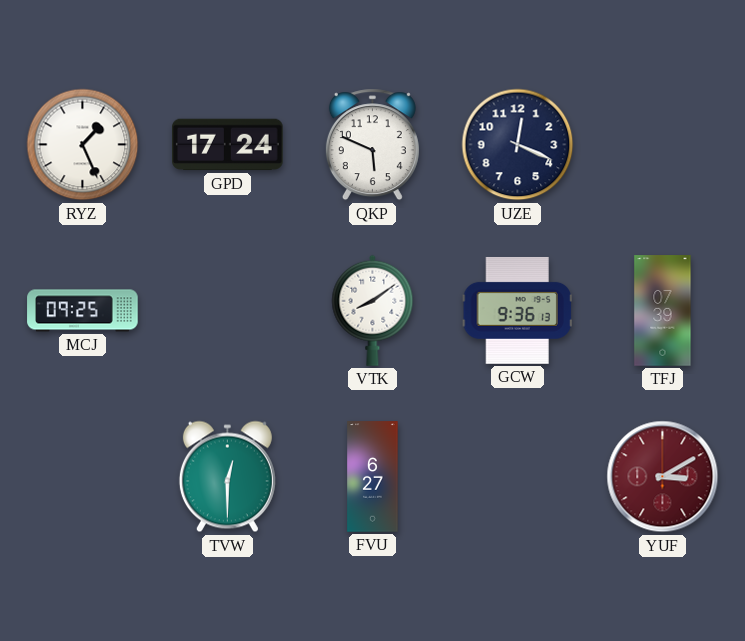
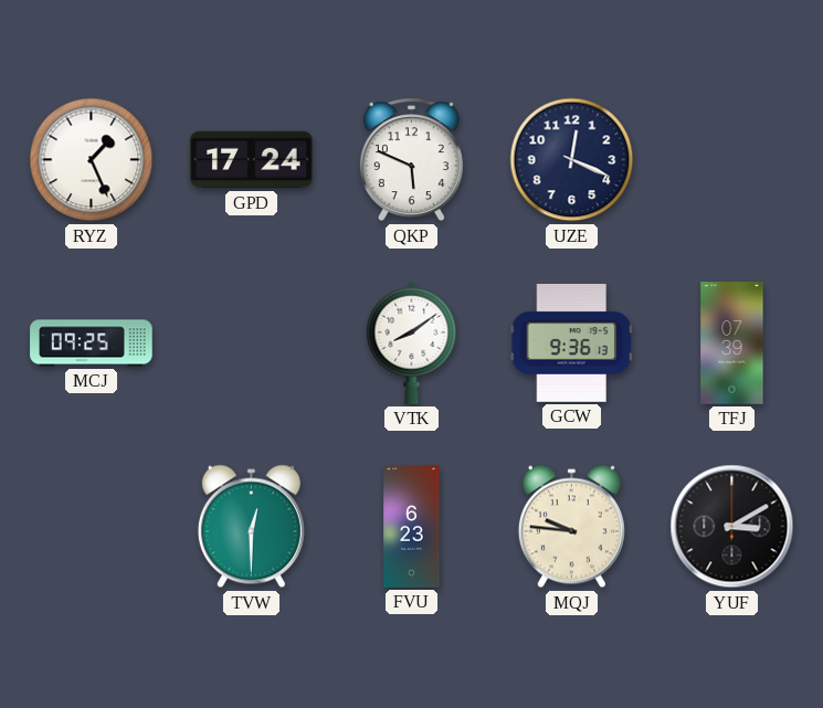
FVU: 6:27 -> 6:23 (412, 527)
MQJ: none -> 9:46 (571, 527)
YUF dial: burgundy -> black (732, 527)
